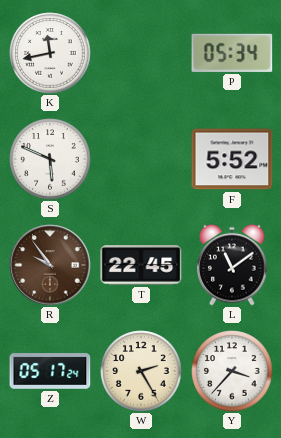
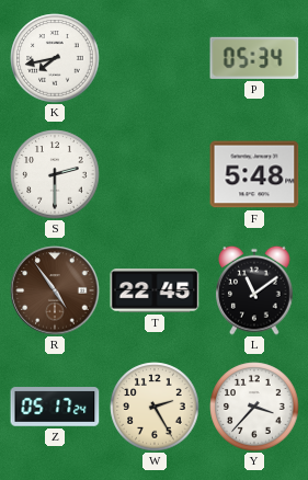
K: 11:43 -> 7:43 (55, 58)
S: 5:49 -> 2:30 (55, 174)
F: 5:52 -> 5:48 (254, 174)
R: 9:54 -> 4:54 (55, 290)
